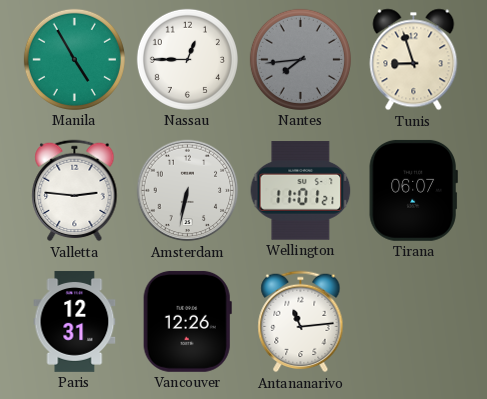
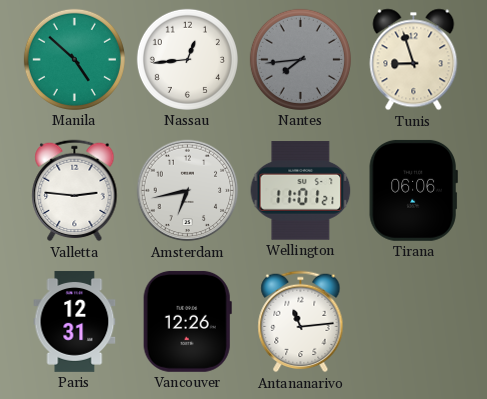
Manila: 4:55 -> 4:52 (74, 59)
Nassau: 12:45 -> 12:44 (187, 59)
Amsterdam: 6:32 -> 6:43 (188, 191)
Tirana: 06:07 -> 06:06 (413, 190)
